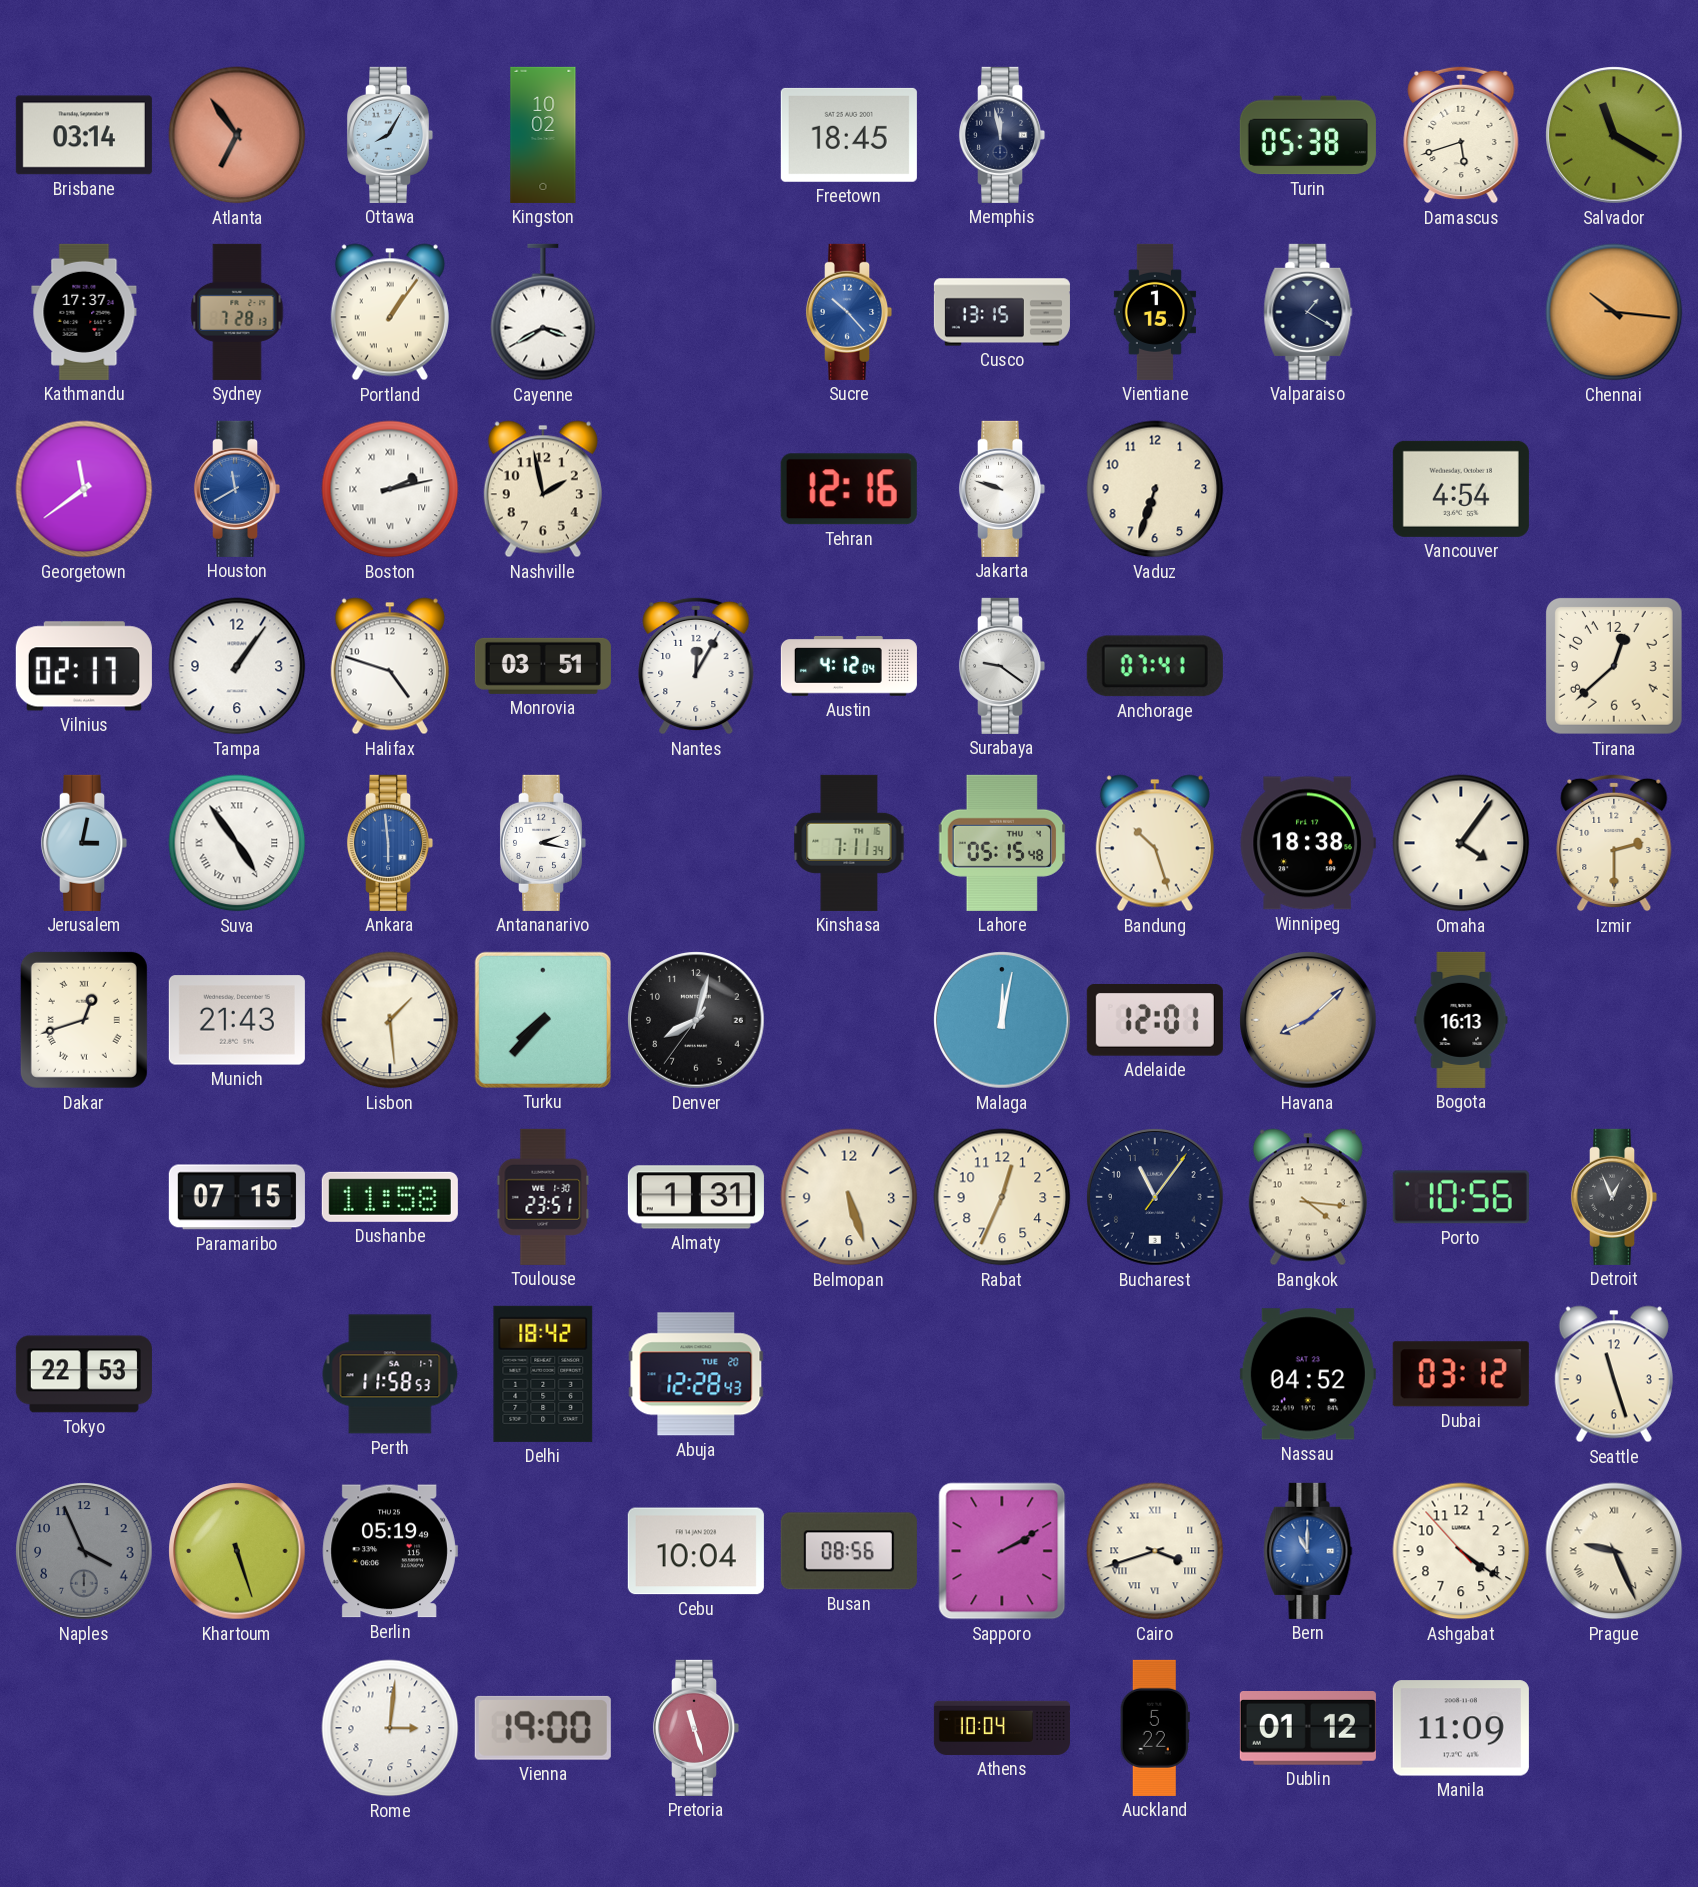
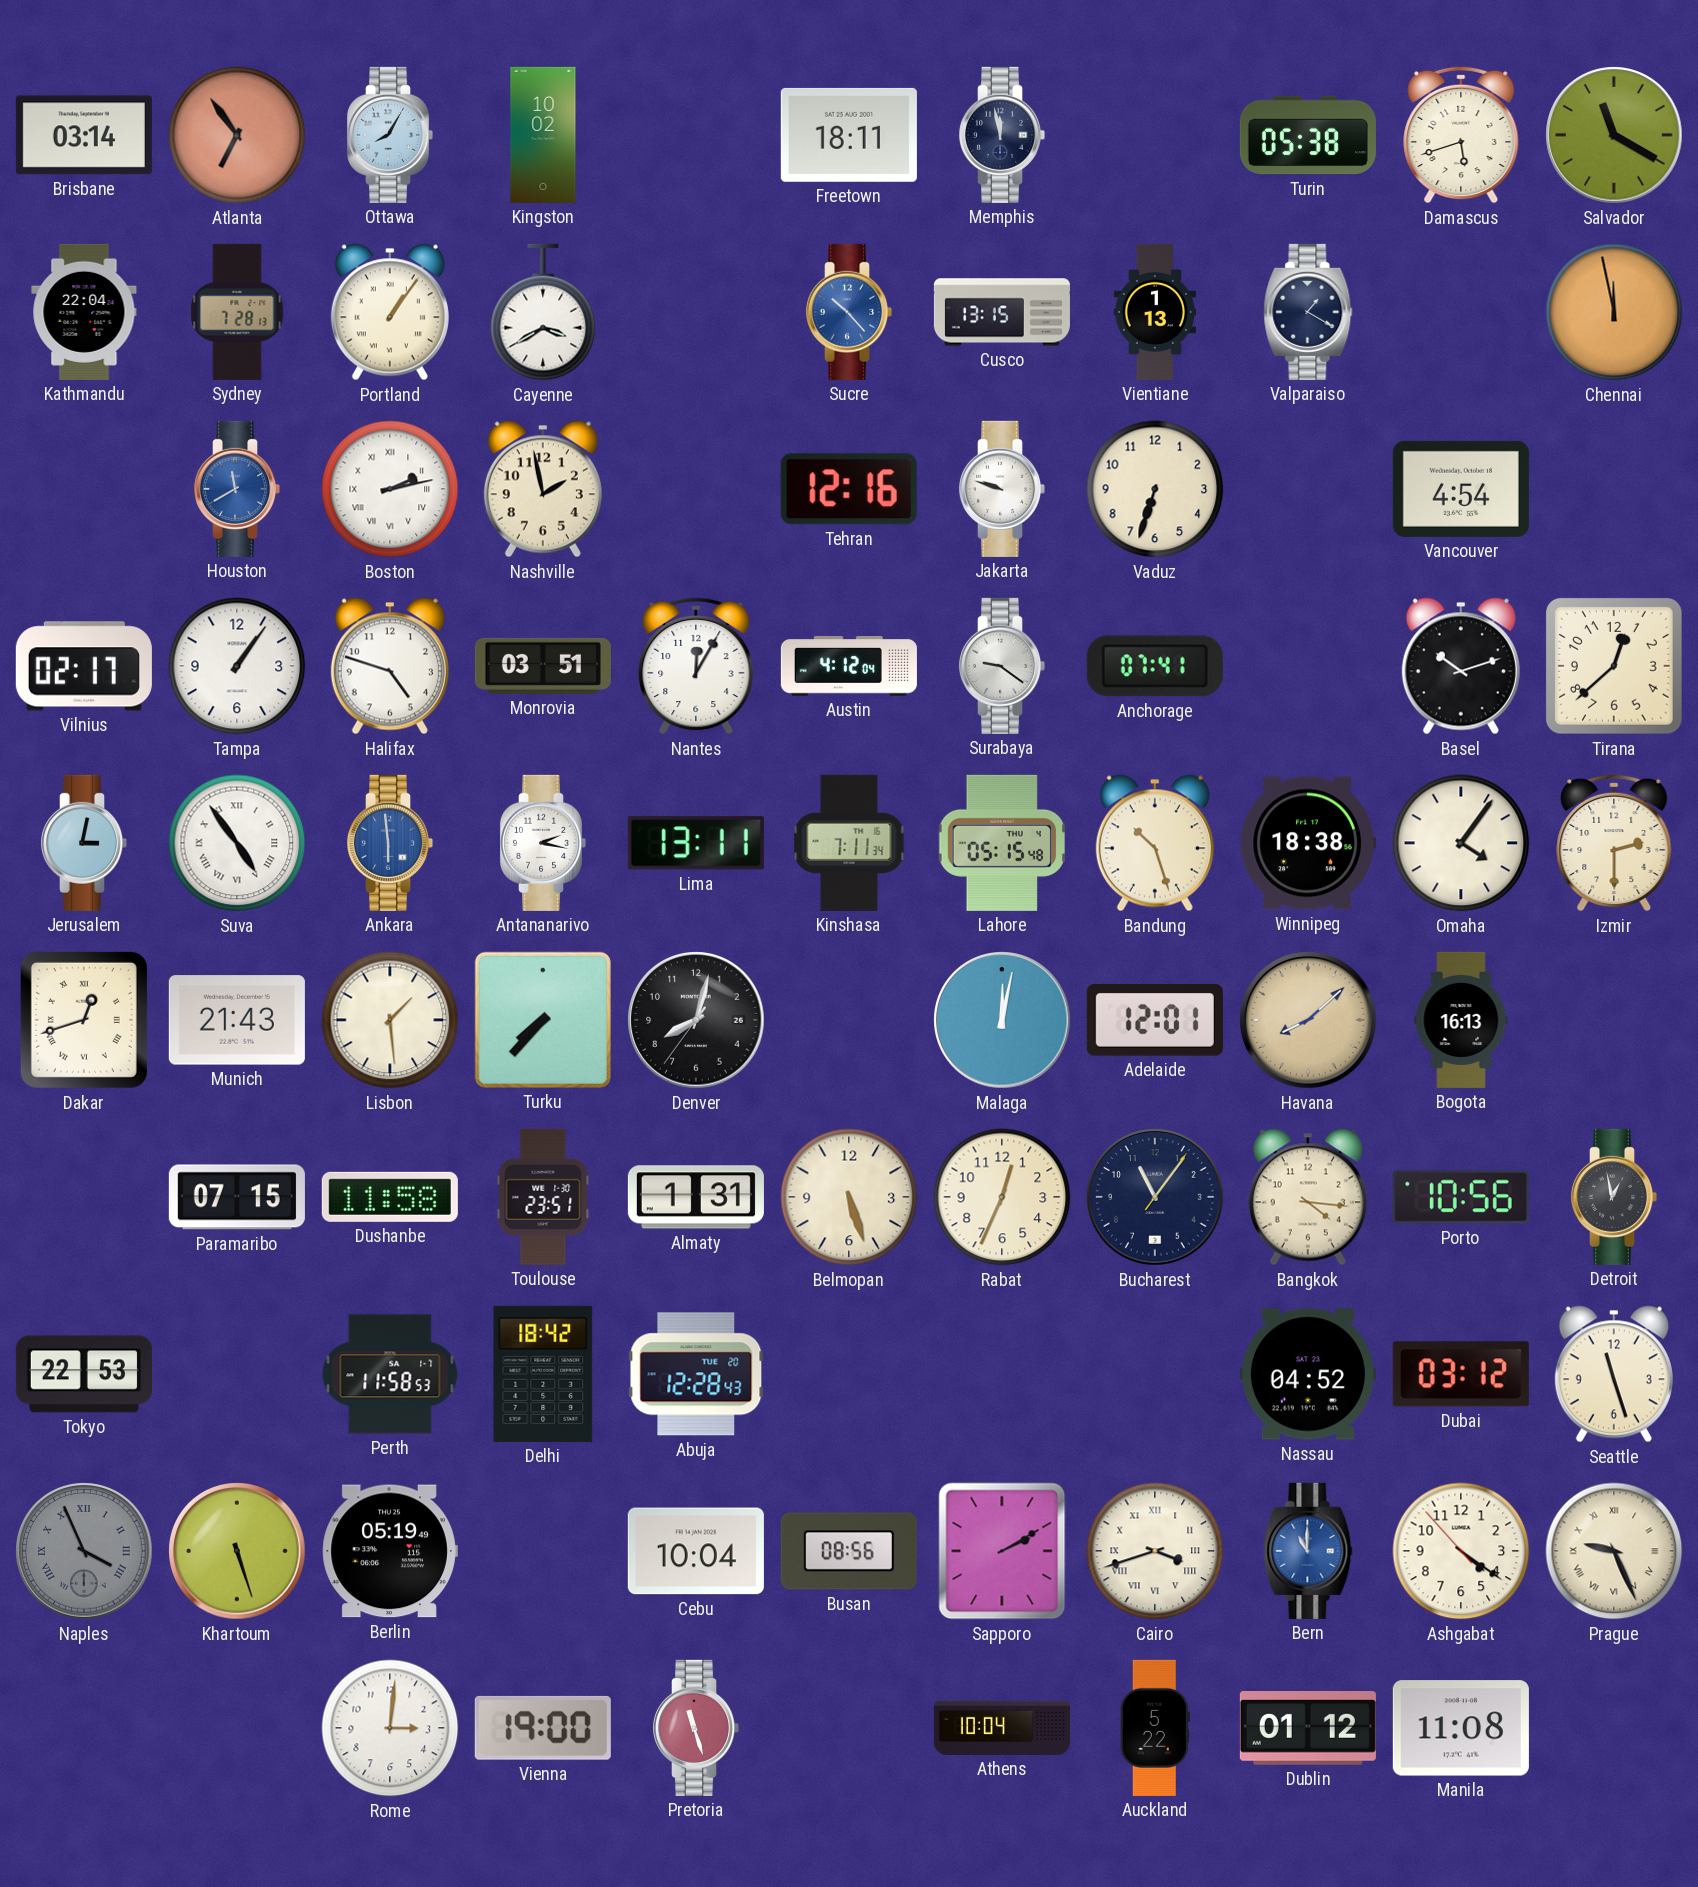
Freetown: 18:45 -> 18:11 (849, 135)
Kathmandu: 17:37 -> 22:04 (84, 312)
Vientiane: 1:15 -> 1:13 (1154, 312)
Chennai: 10:16 -> 11:58 (1614, 312)
Georgetown: 11:39 -> none (84, 489)
Basel: none -> 10:12 (1461, 666)
Lima: none -> 13:11 (696, 843)
Detroit: 12:56 -> 12:58 (1614, 1197)
Naples numerals: Arabic -> Roman (84, 1551)
Manila: 11:09 -> 11:08 (1461, 1728)
